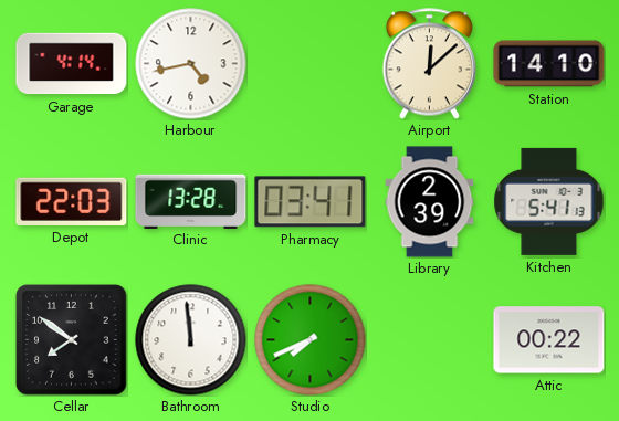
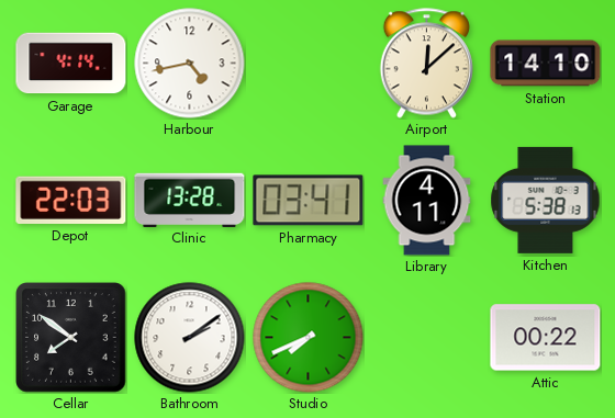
Library: 2:39 -> 4:11 (427, 201)
Kitchen: 5:41 -> 5:38 (546, 200)
Bathroom: 11:59 -> 2:09 (190, 338)
